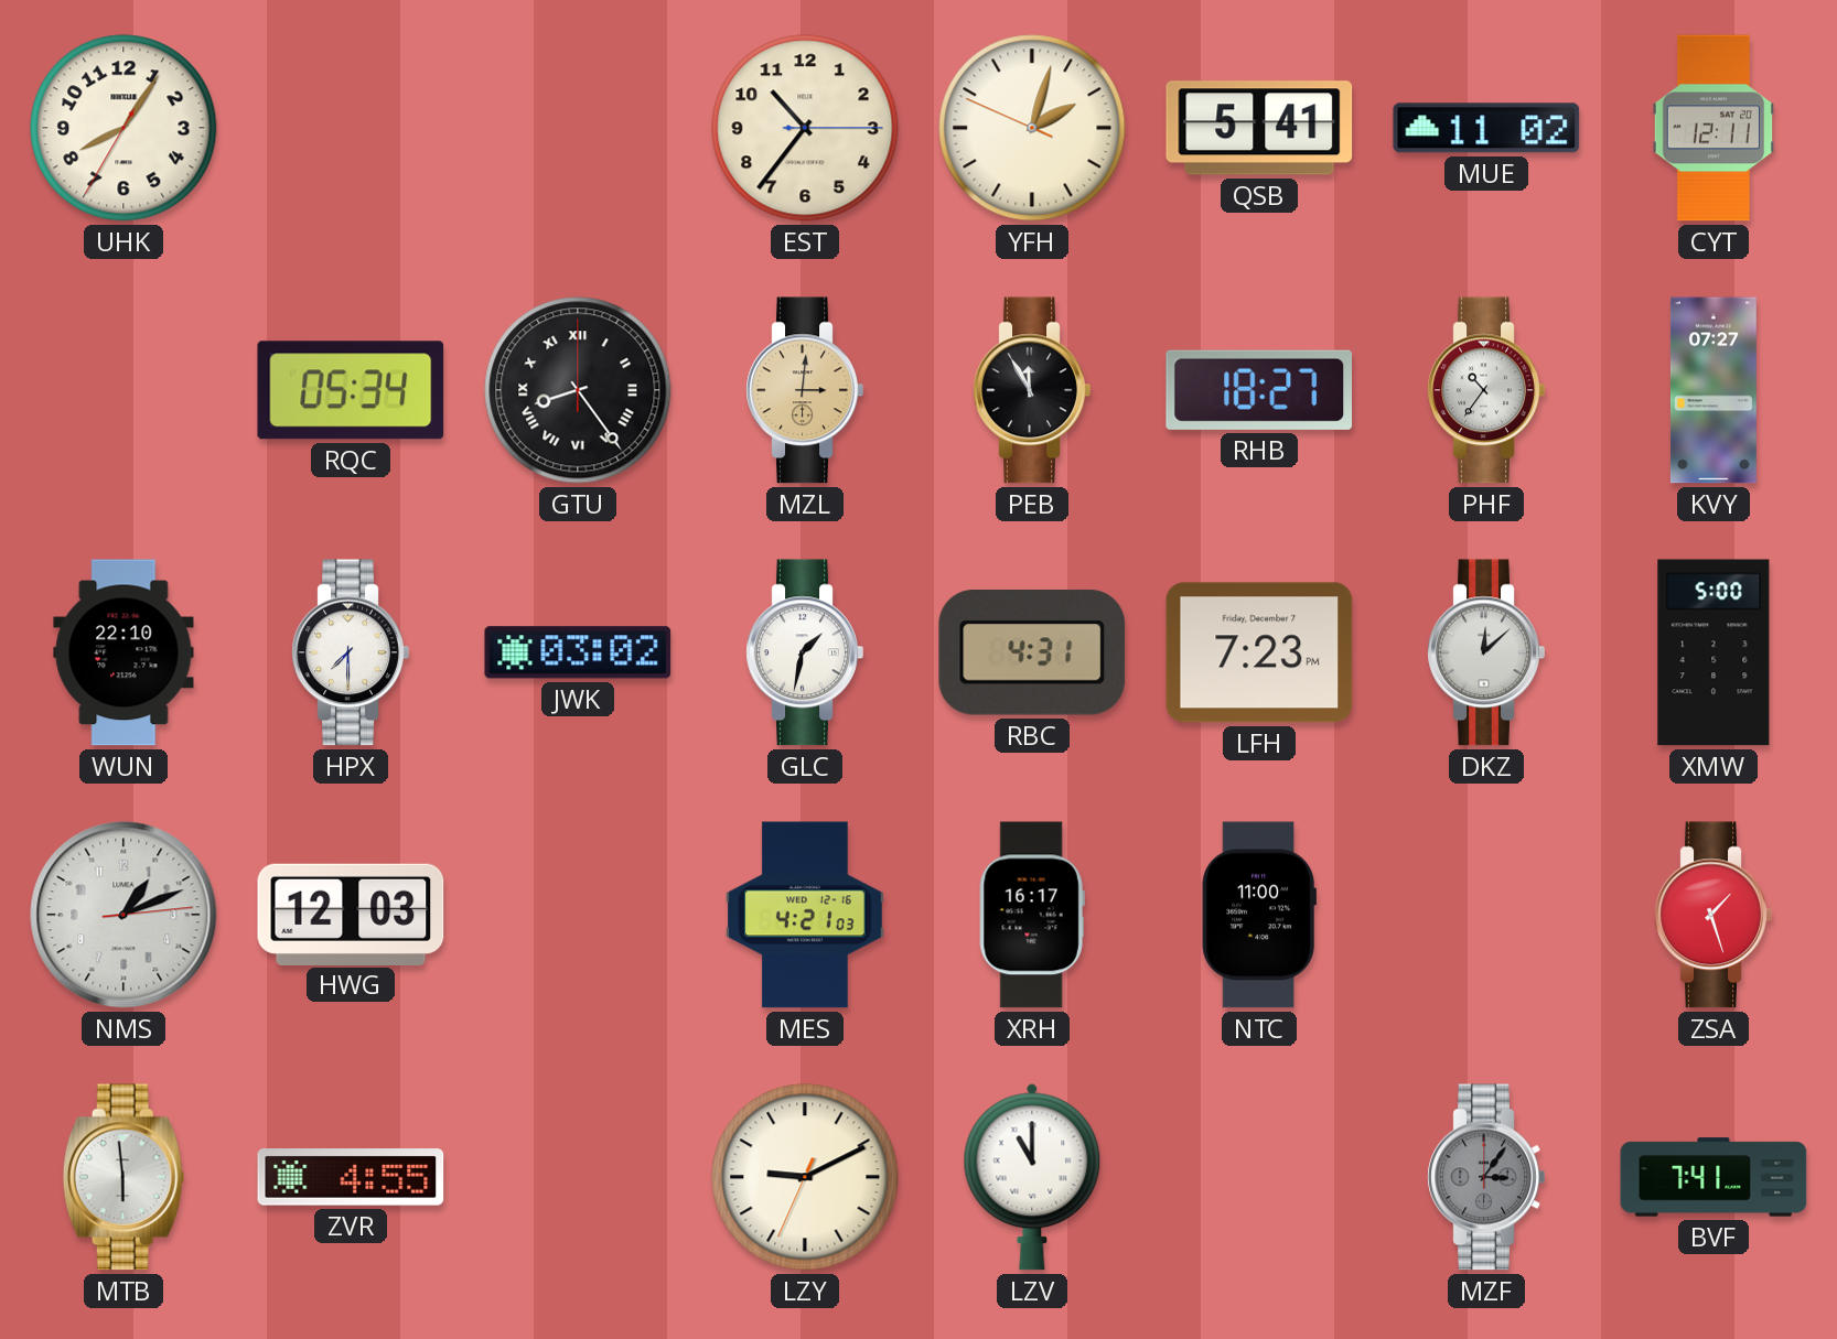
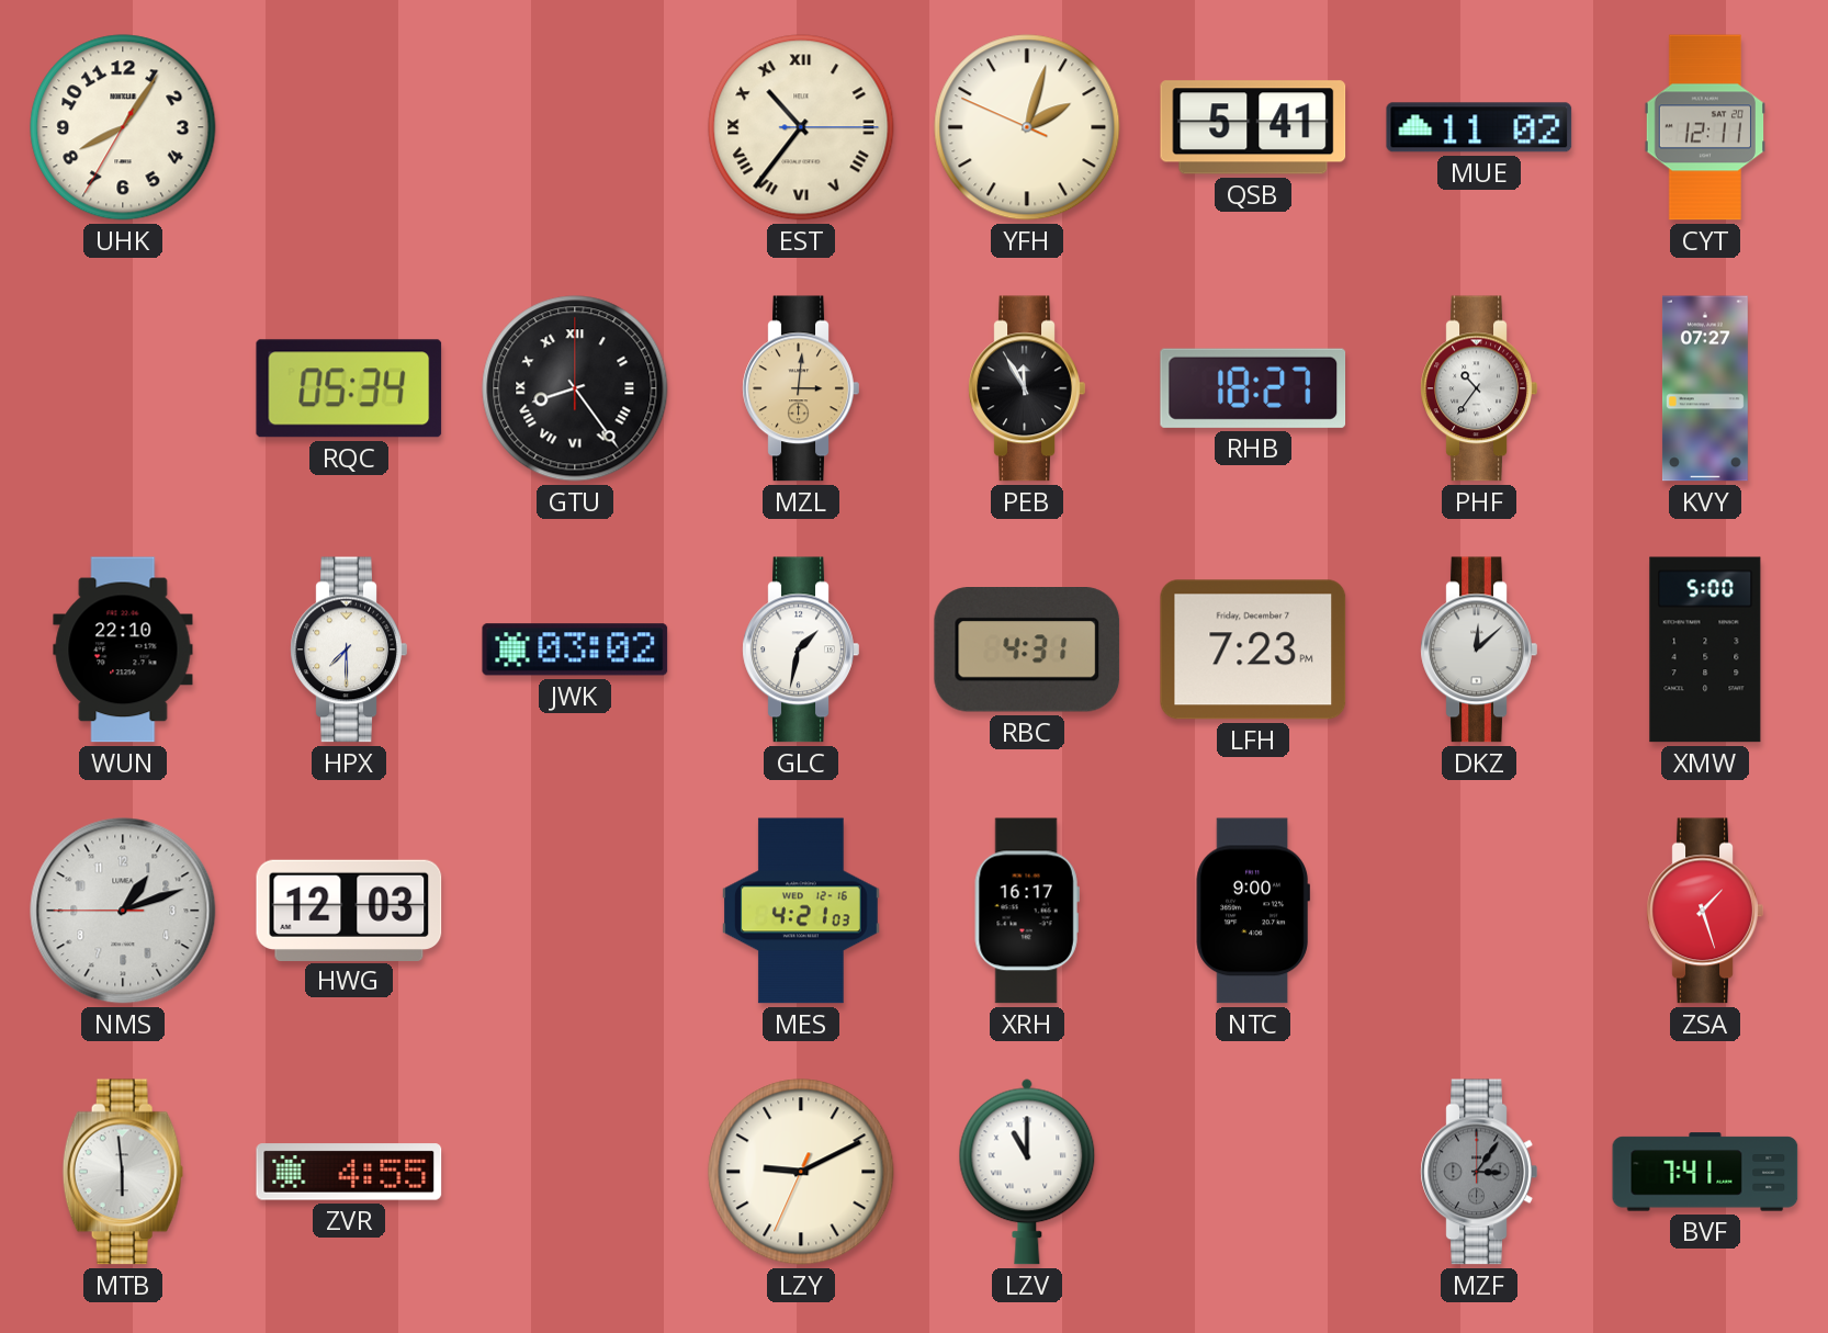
EST numerals: Arabic -> Roman (801, 127)
NMS: 1:11:14 -> 1:11:45 (123, 911)
NTC: 11:00 -> 9:00 (1253, 911)
